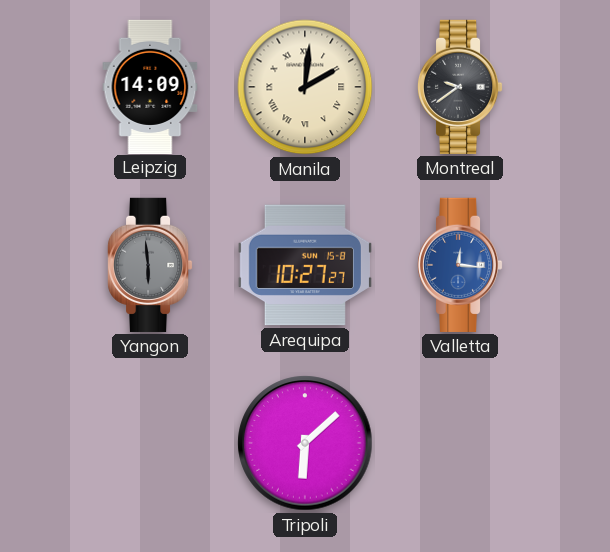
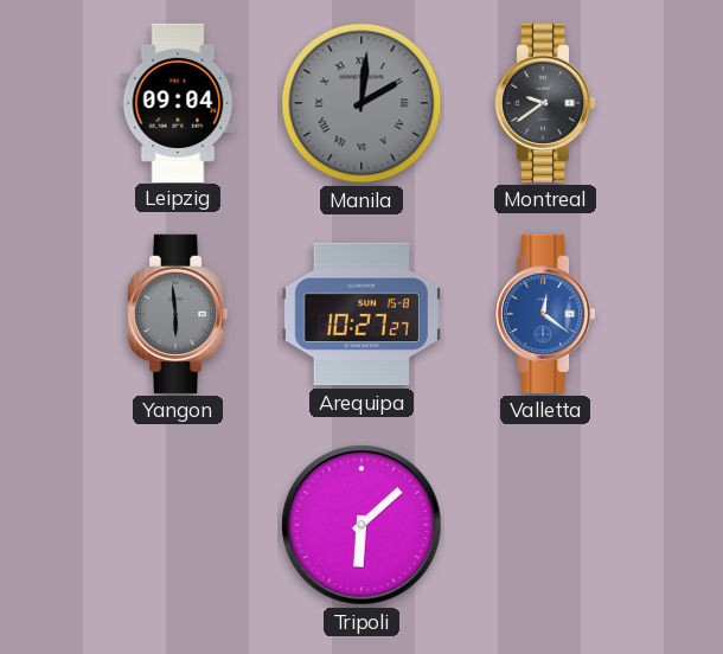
Leipzig: 14:09 -> 09:04 (178, 102)
Manila dial: cream -> grey (361, 103)
Valletta: 12:16 -> 12:21 (545, 314)
